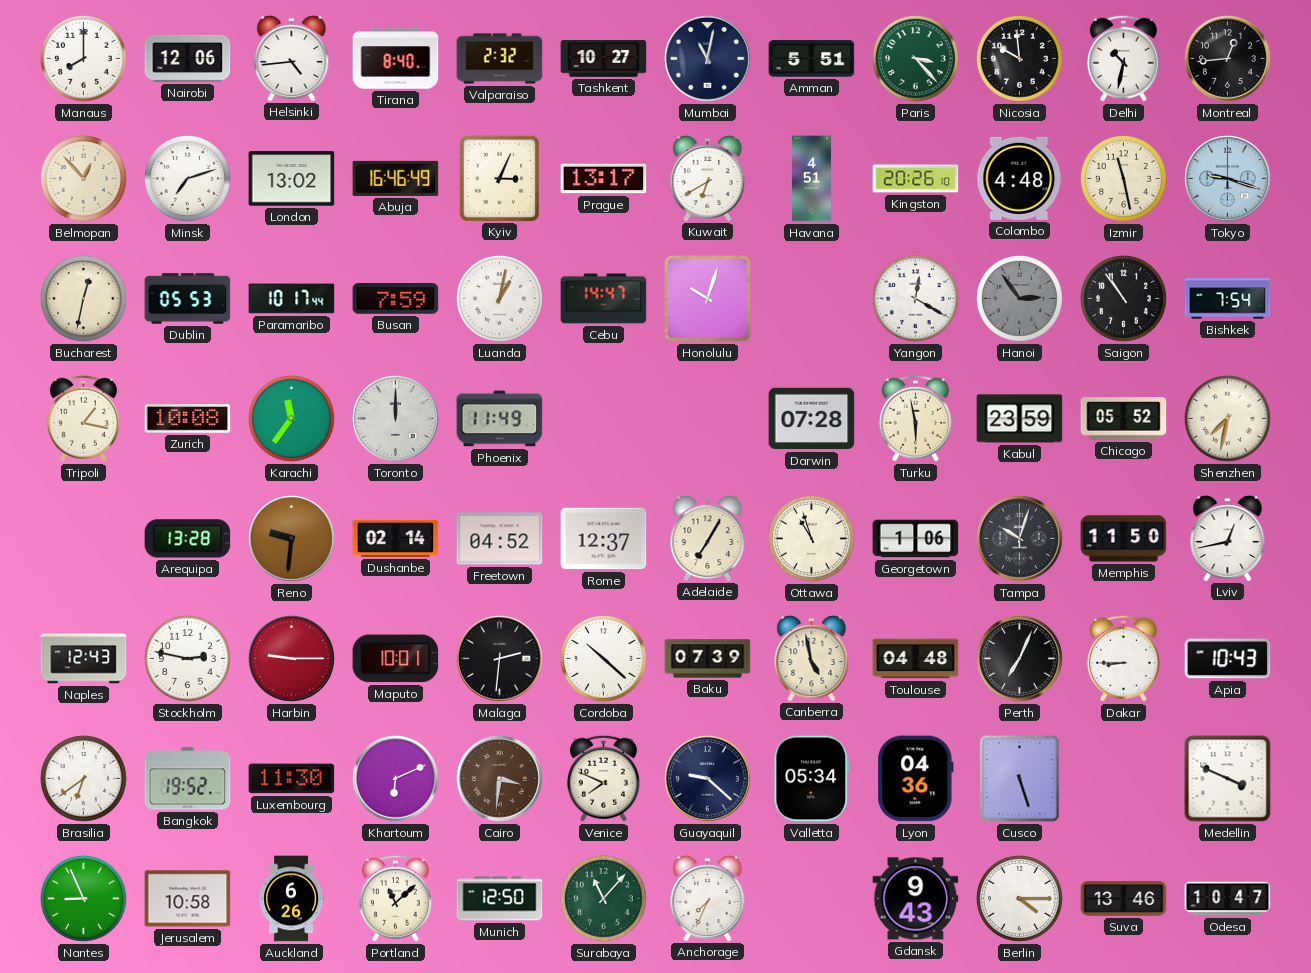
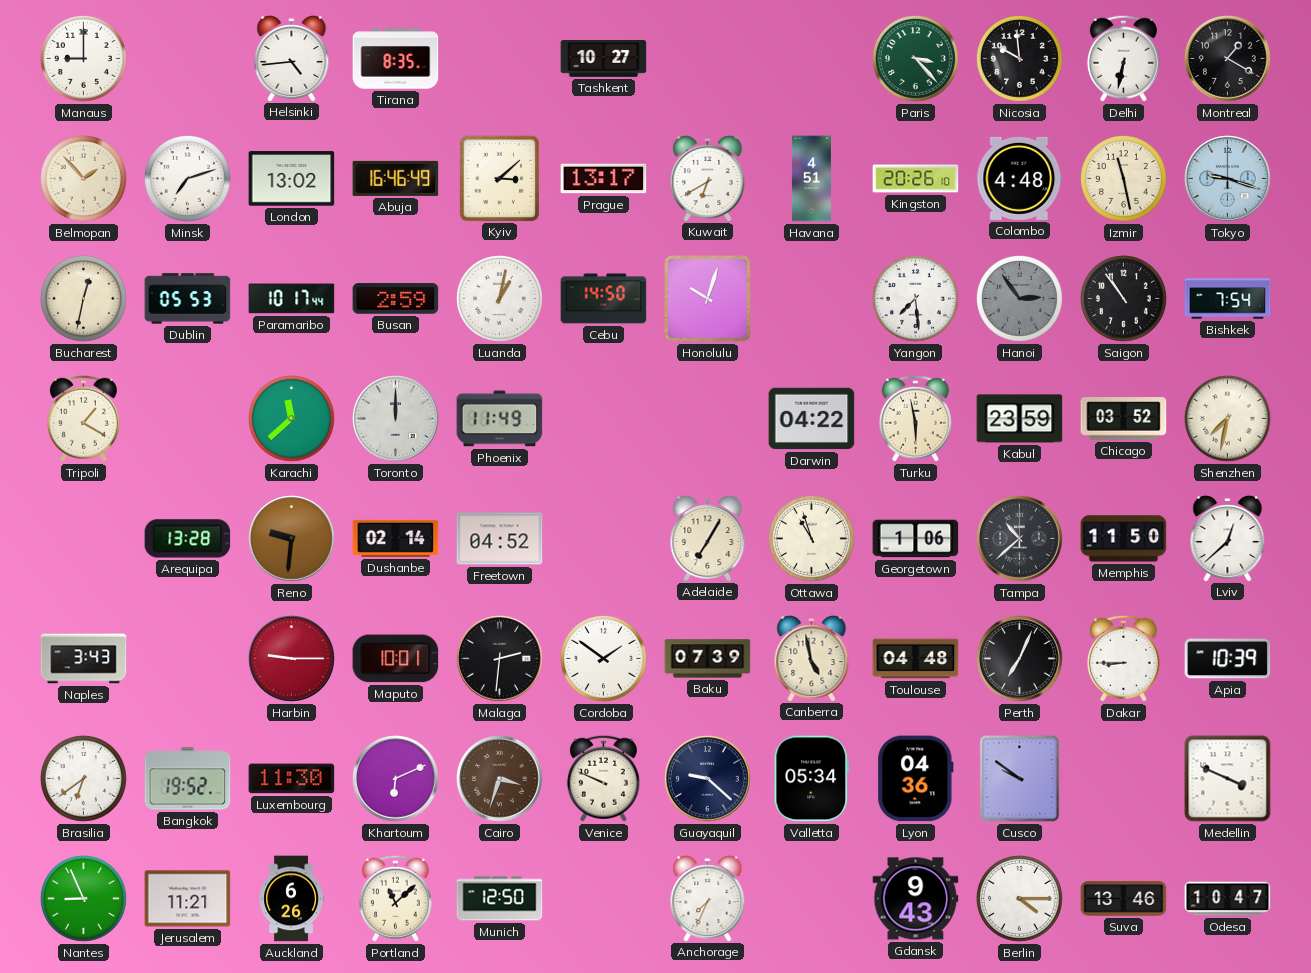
Manaus: 8:00 -> 9:00 (83, 58)
Nairobi: 12:06 -> none (188, 58)
Tirana: 8:40 -> 8:35 (396, 59)
Valparaiso: 2:32 -> none (500, 59)
Mumbai: 11:02 -> none (708, 59)
Amman: 5:51 -> none (812, 59)
Delhi: 10:32 -> 6:32 (1123, 58)
Montreal: 12:44 -> 1:20 (1228, 59)
Belmopan: 12:53 -> 1:53 (83, 178)
Kyiv: 3:04 -> 3:08 (499, 178)
Busan: 7:59 -> 2:59 (396, 299)
Cebu: 14:47 -> 14:50 (604, 299)
Yangon: 12:20 -> 7:29 (915, 298)
Tripoli: 1:17 -> 1:20 (83, 418)
Zurich: 10:08 -> none (188, 419)
Karachi: 11:36 -> 11:38 (291, 418)
Darwin: 07:28 -> 04:22 (812, 419)
Chicago: 05:52 -> 03:52 (1124, 419)
Rome: 12:37 -> none (604, 539)
Tampa: 10:03 -> 10:38 (1020, 539)
Lviv: 12:43 -> 12:38 (1228, 539)
Naples: 12:43 -> 3:43 (84, 659)
Stockholm: 2:47 -> none (187, 658)
Cordoba: 10:22 -> 1:51 (603, 658)
Apia: 10:43 -> 10:39 (1228, 659)
Cairo: 3:31 -> 3:33 (500, 779)
Venice: 7:49 -> 9:49 (603, 778)
Cusco: 5:27 -> 9:51 (1020, 779)
Jerusalem: 10:58 -> 11:21 (188, 899)
Surabaya: 11:07 -> none (603, 898)
